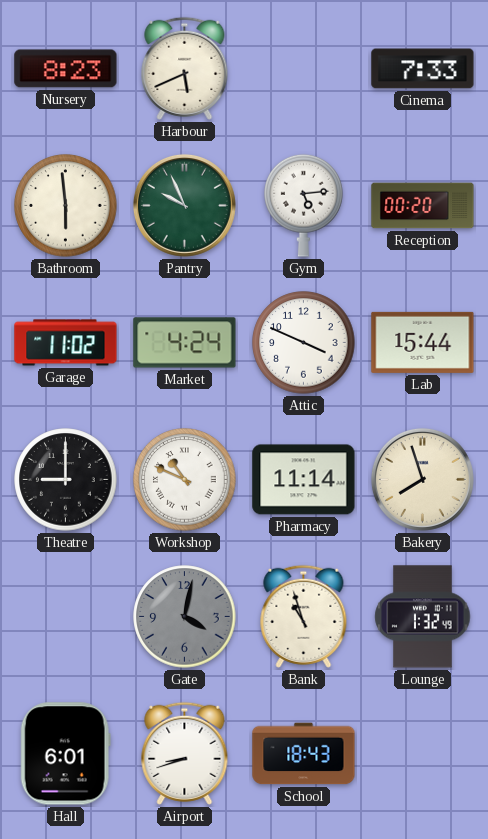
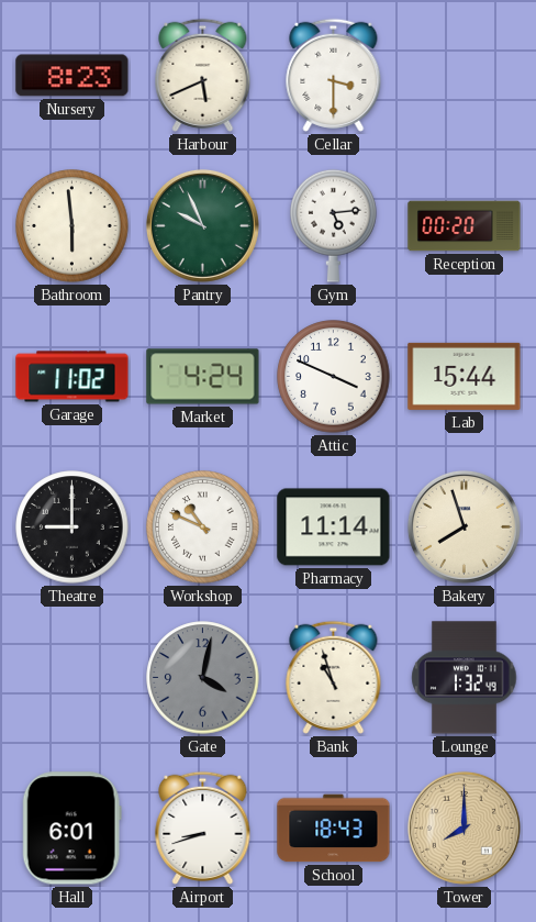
Cellar: none -> 3:30 (334, 75)
Cinema: 7:33 -> none (423, 69)
Tower: none -> 8:00 (464, 827)
